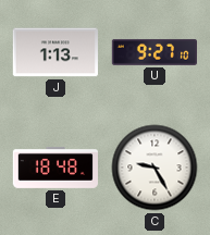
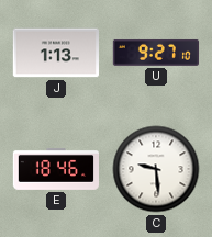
E: 18:48 -> 18:46 (55, 169)
C: 9:25 -> 9:29 (156, 169)
